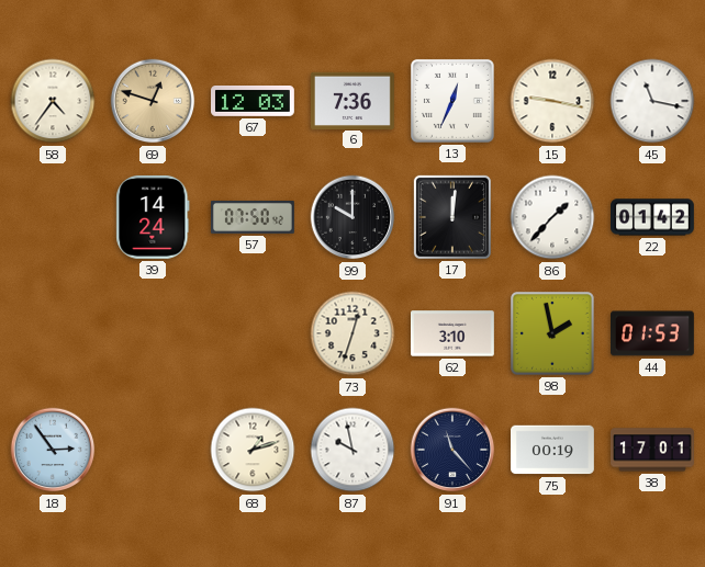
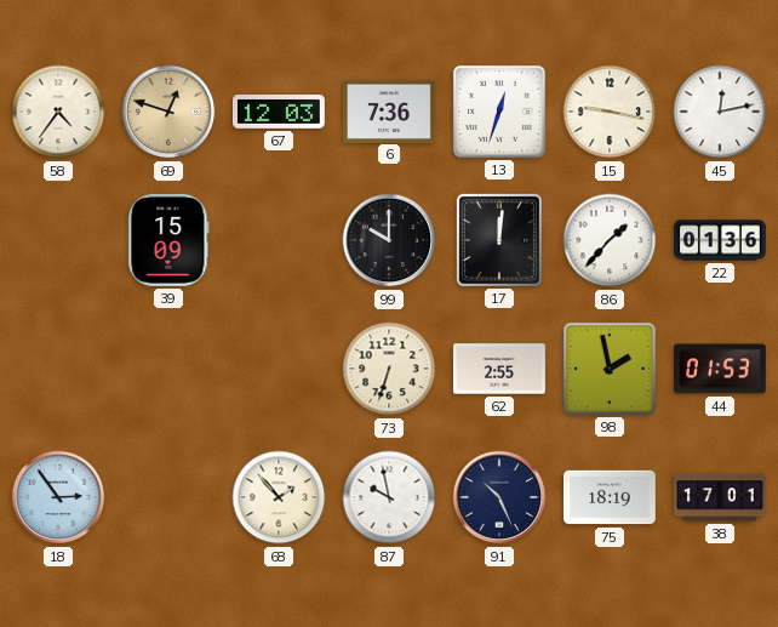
13: 12:34 -> 12:33 (499, 112)
45: 11:17 -> 12:13 (720, 112)
39: 14:24 -> 15:09 (168, 240)
57: 07:50 -> none (254, 217)
22: 01:42 -> 01:36 (721, 240)
73: 12:33 -> 6:33 (389, 369)
62: 3:10 -> 2:55 (500, 369)
68: 1:12 -> 1:53 (279, 497)
91: 11:23 -> 10:26 (499, 497)
75: 00:19 -> 18:19 (611, 497)
